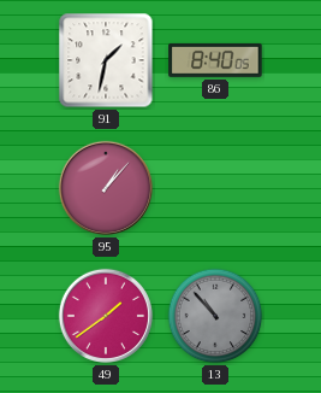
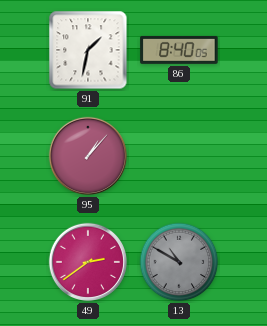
49: 1:39 -> 2:39 (88, 262)
13: 10:53 -> 10:50 (179, 262)
